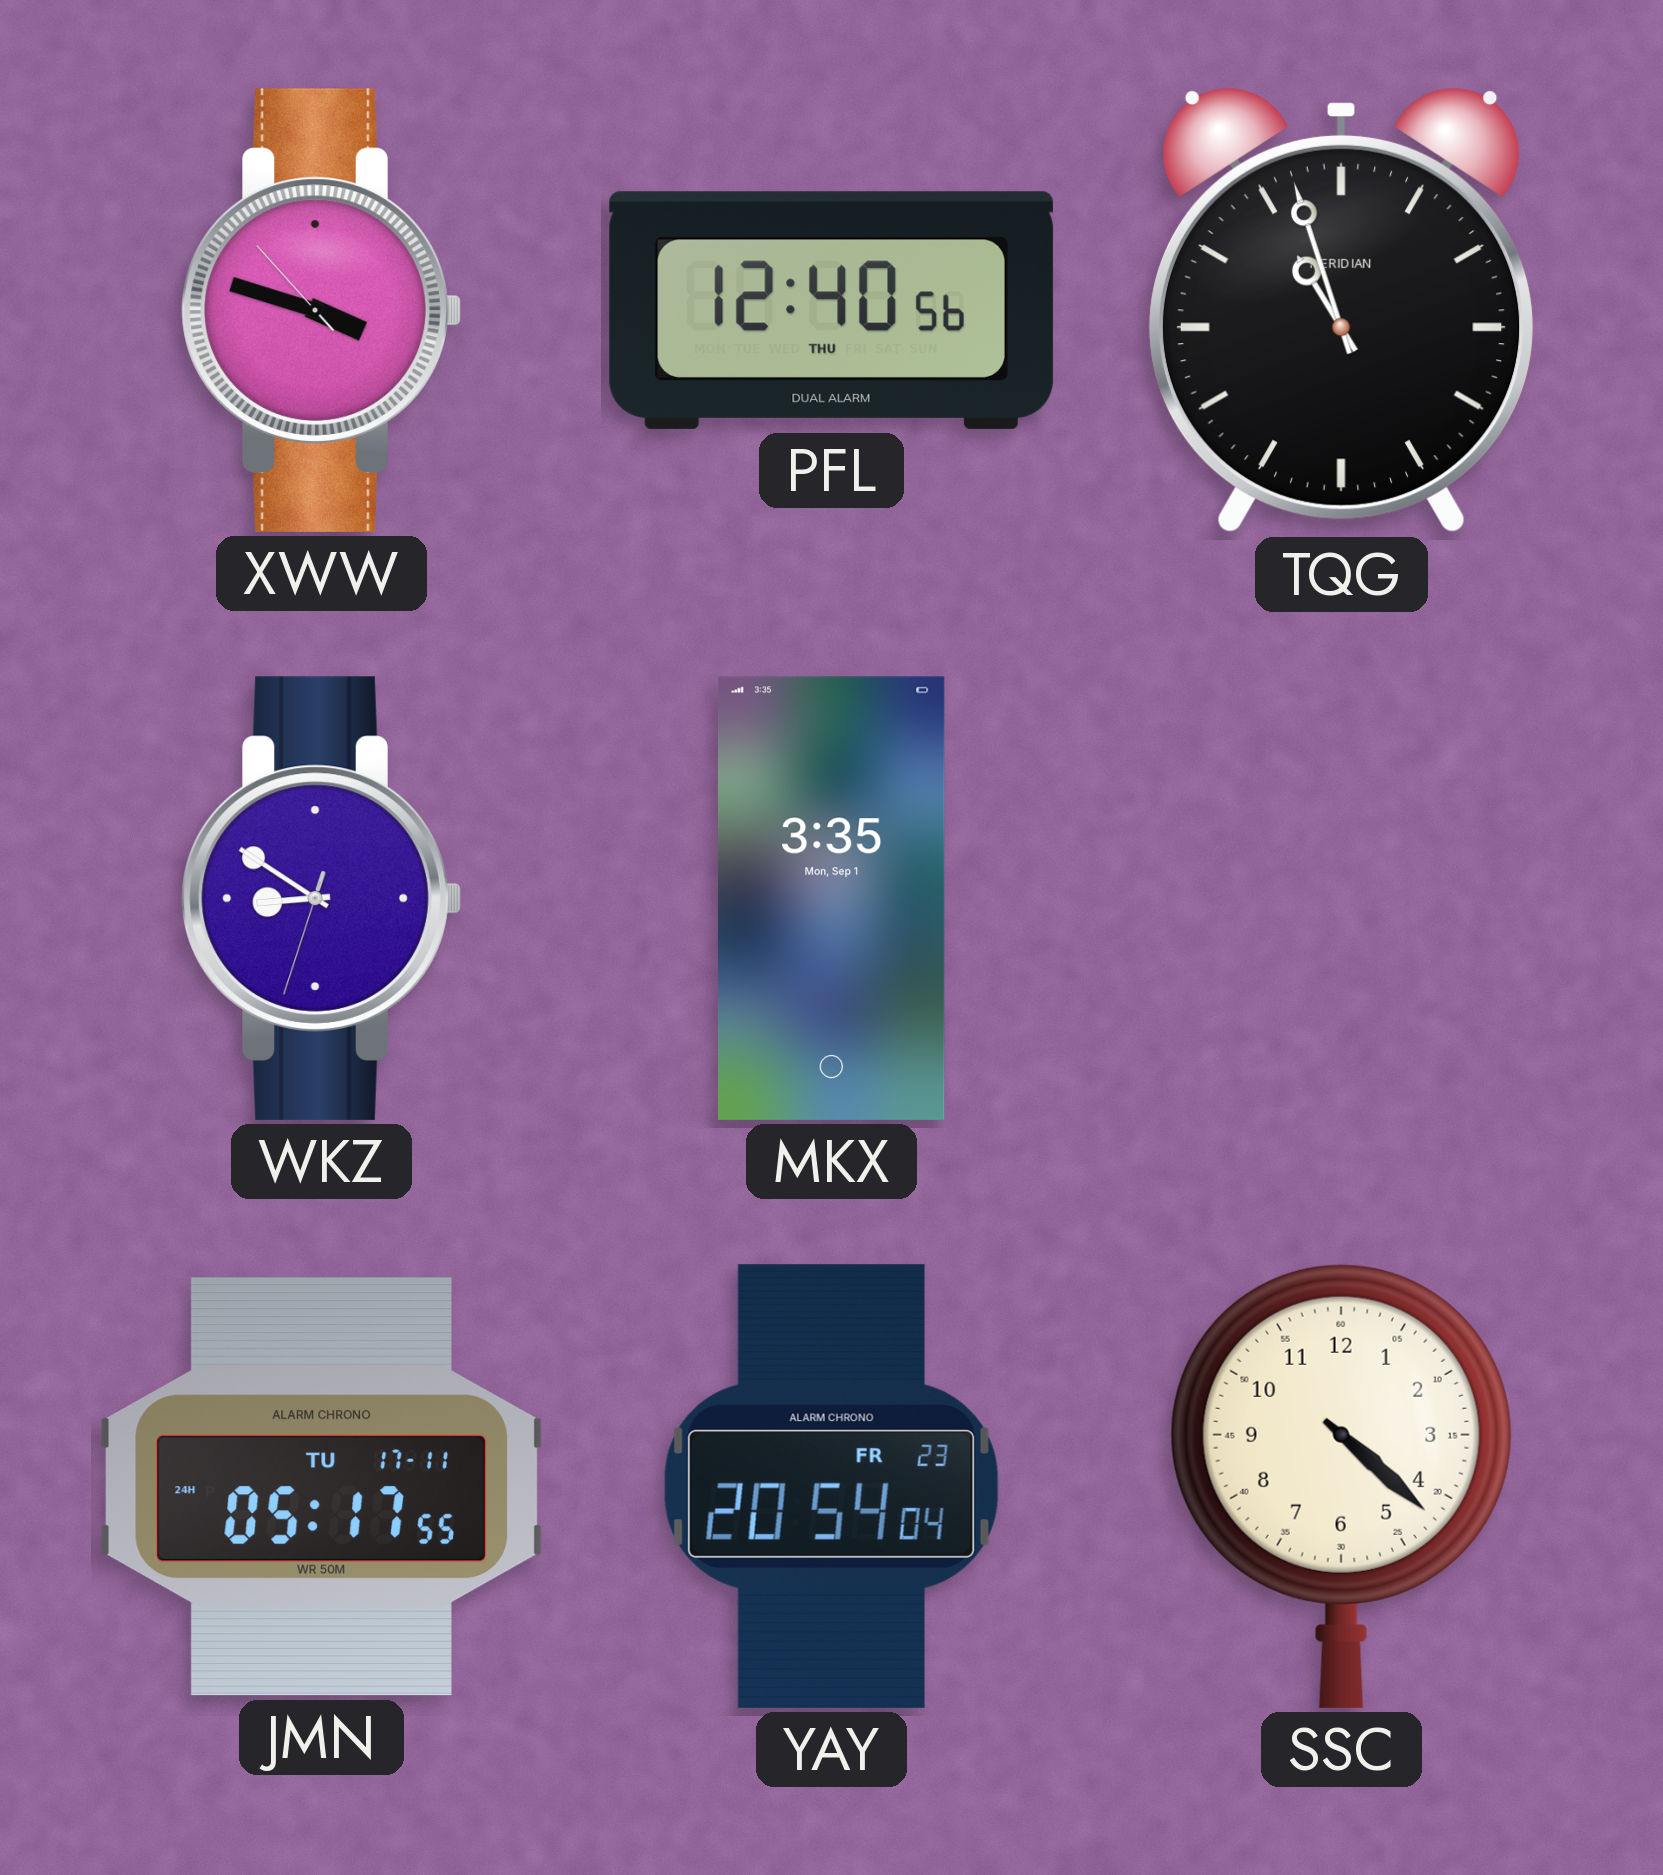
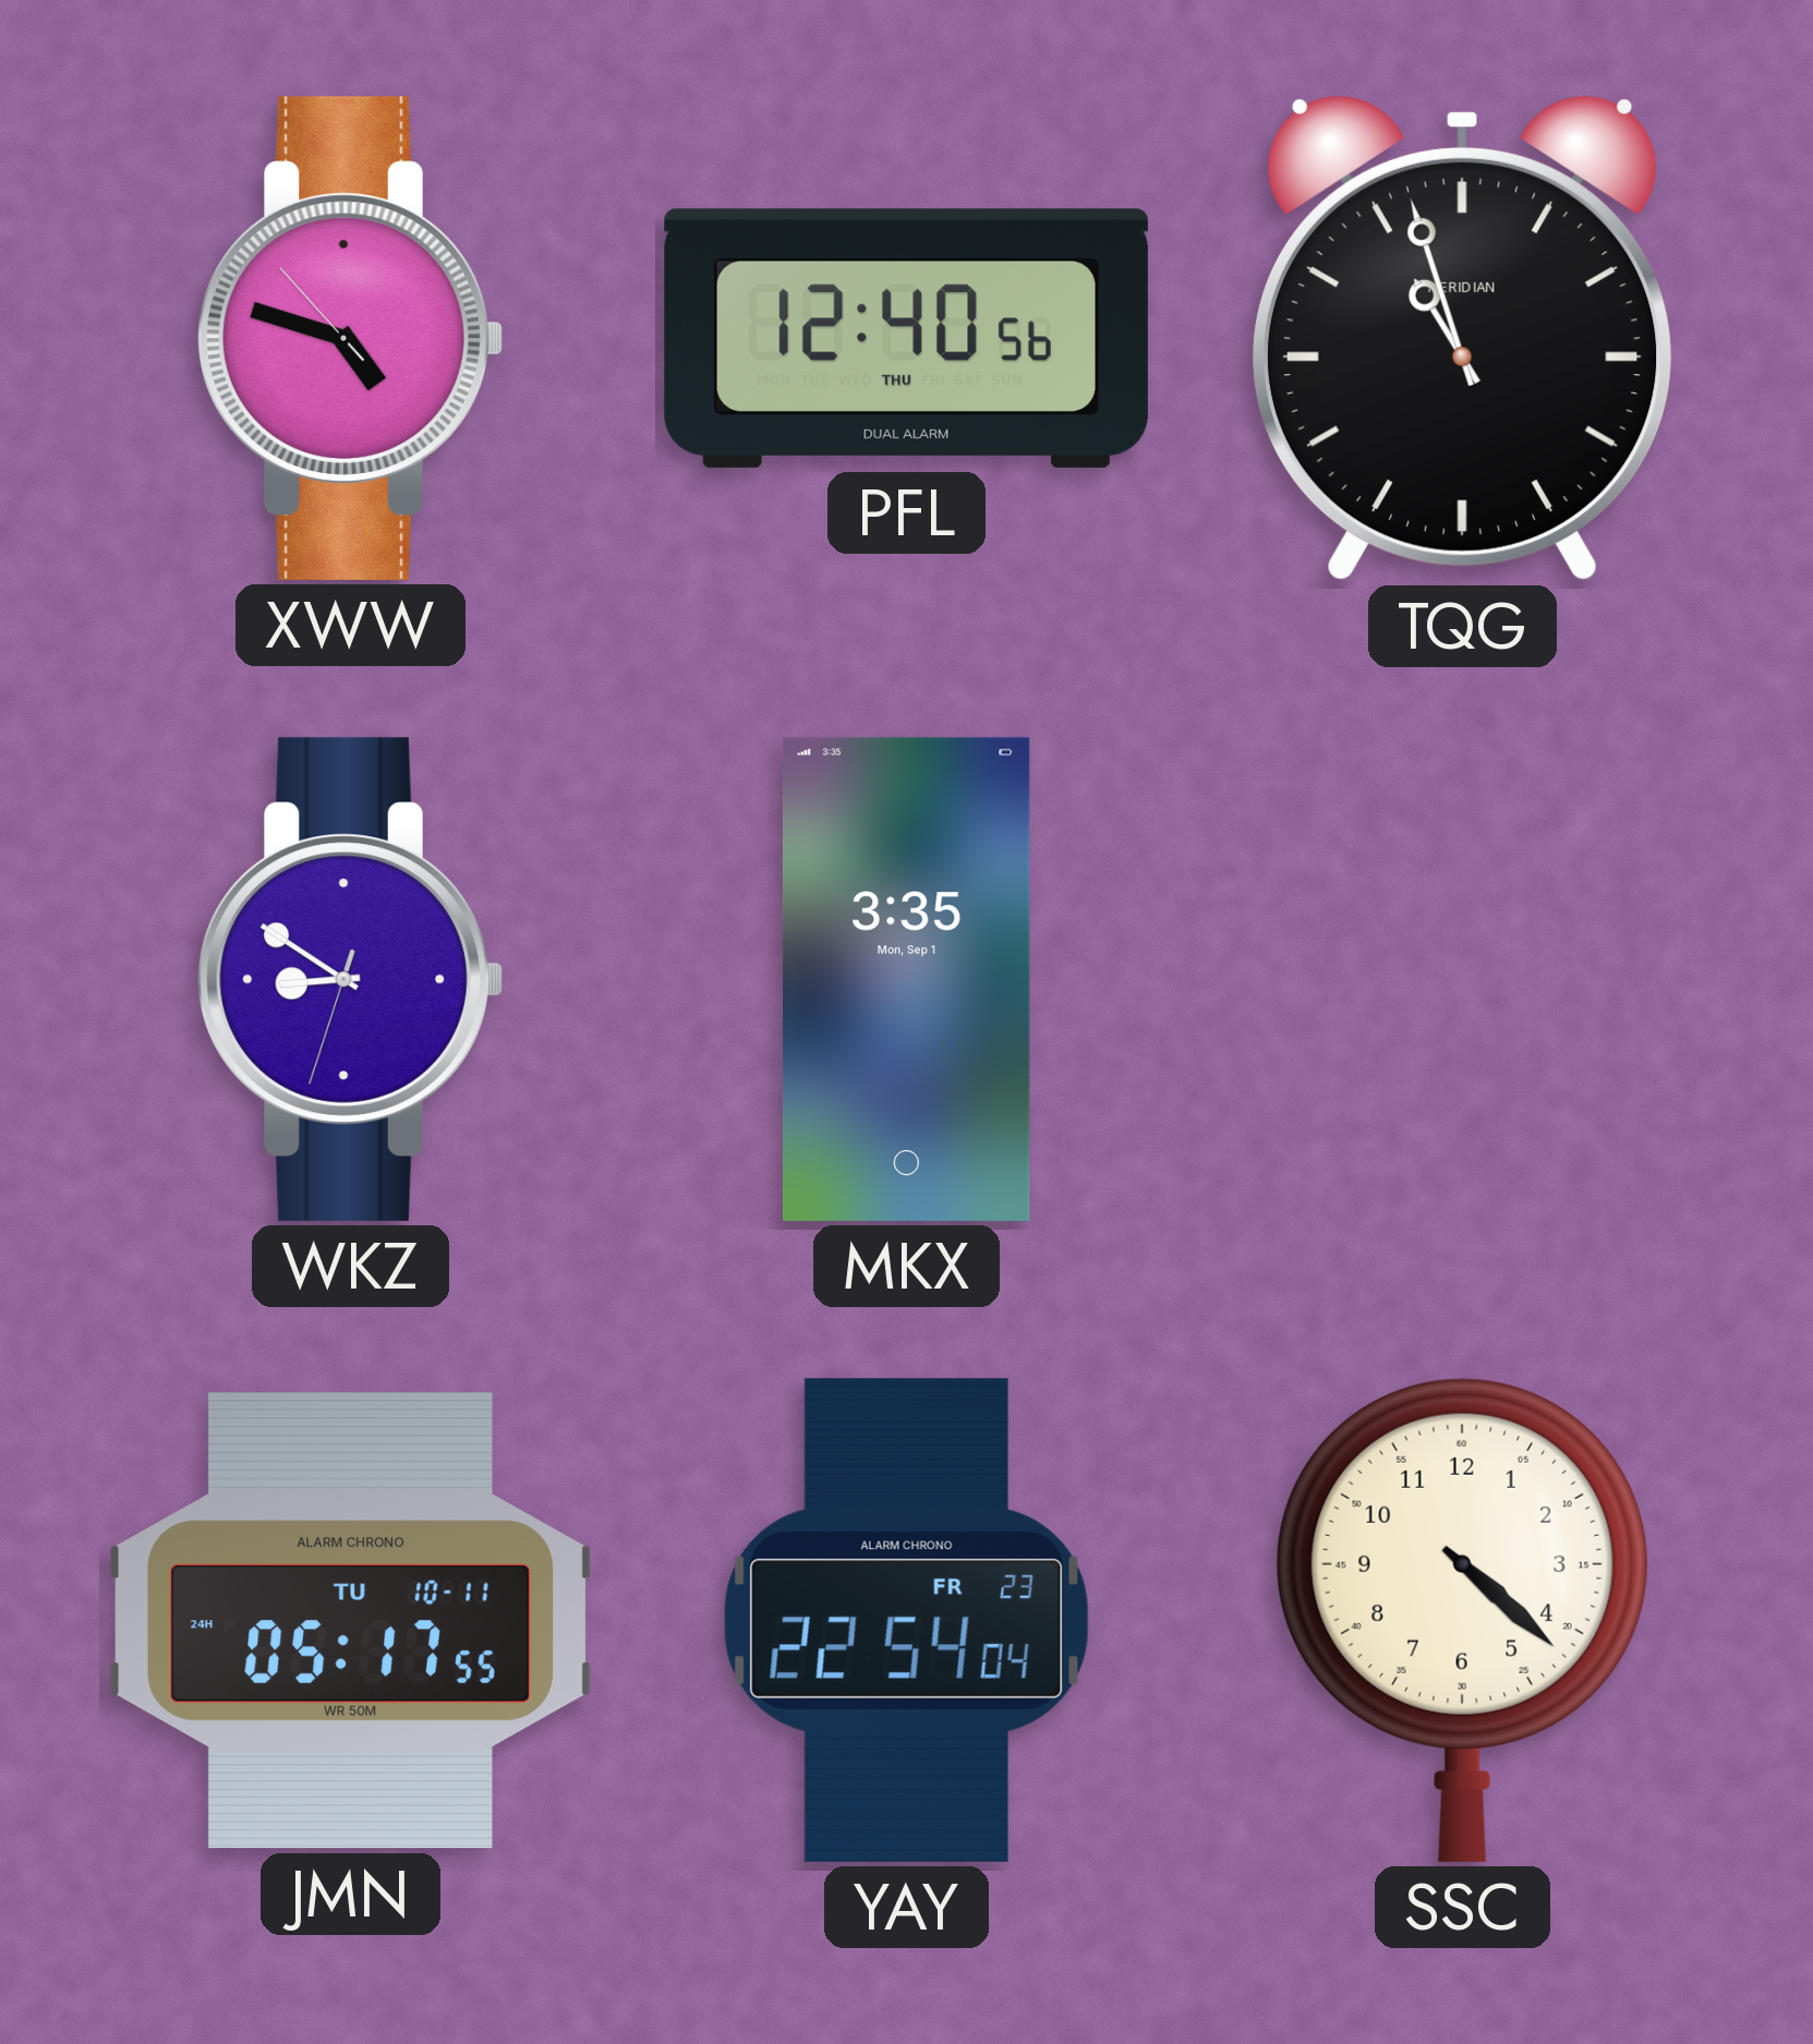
XWW: 3:47 -> 4:47 (350, 338)
JMN date: TU 17-11 -> TU 10-11 (350, 1621)
YAY: 20:54 -> 22:54 (906, 1620)
